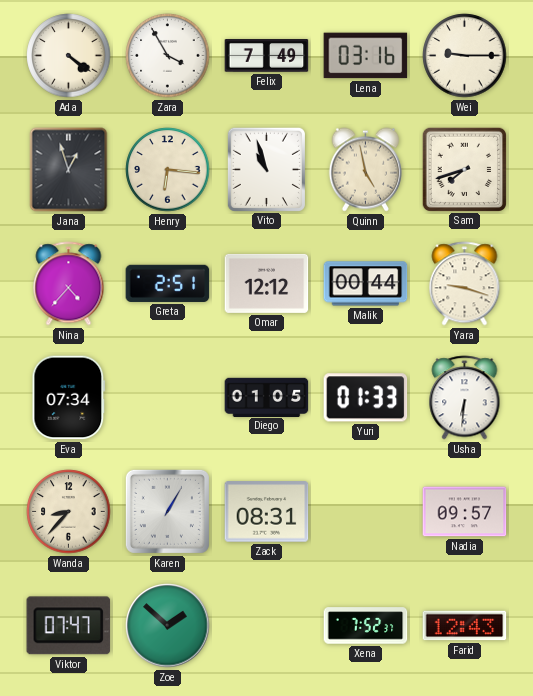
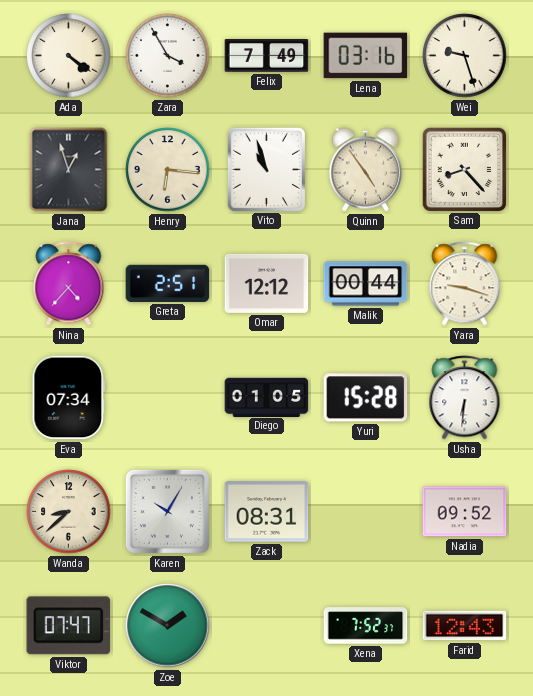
Wei: 9:15 -> 9:27 (465, 56)
Quinn: 4:58 -> 4:54 (365, 170)
Sam: 7:42 -> 8:23 (464, 169)
Yuri: 01:33 -> 15:28 (366, 398)
Wanda: 8:37 -> 8:38 (69, 512)
Karen: 1:05 -> 10:05 (167, 511)
Nadia: 09:57 -> 09:52 (465, 512)
Zoe: 1:52 -> 1:50 (168, 626)
